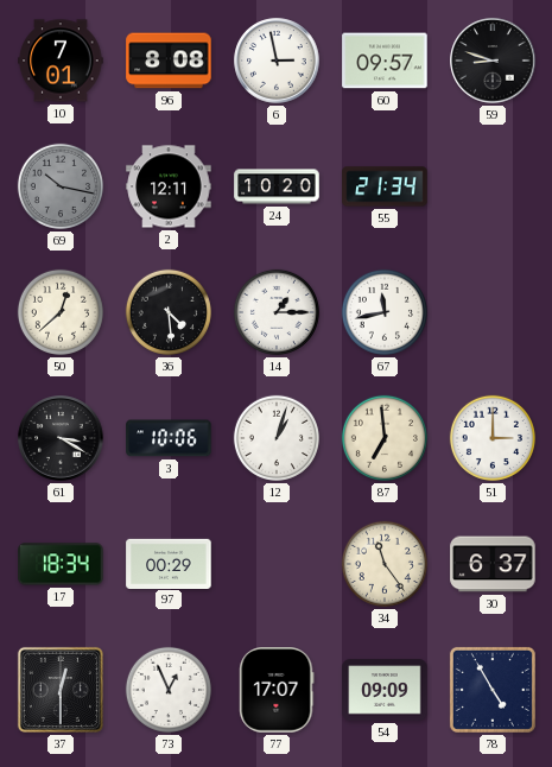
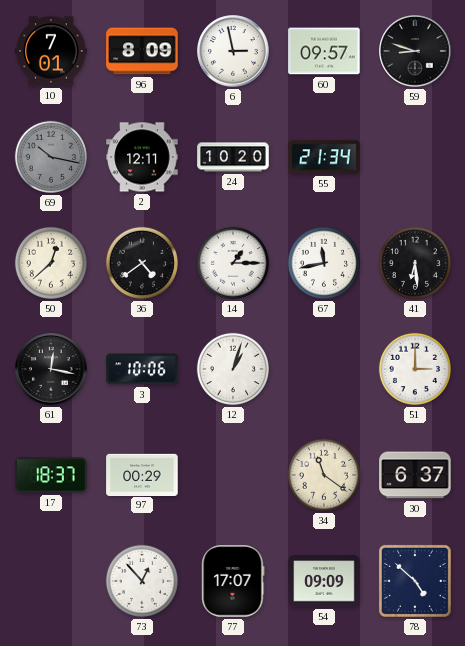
96: 8:08 -> 8:09 (142, 51)
36: 4:29 -> 4:39 (142, 263)
41: none -> 6:29 (415, 263)
61: 3:20 -> 12:17 (51, 369)
87: 6:59 -> none (385, 438)
17: 18:34 -> 18:37 (51, 475)
34: 11:24 -> 11:21 (324, 475)
37: 12:30 -> none (61, 690)
73: 12:56 -> 12:53 (142, 581)
78: 4:55 -> 4:52 (415, 581)
